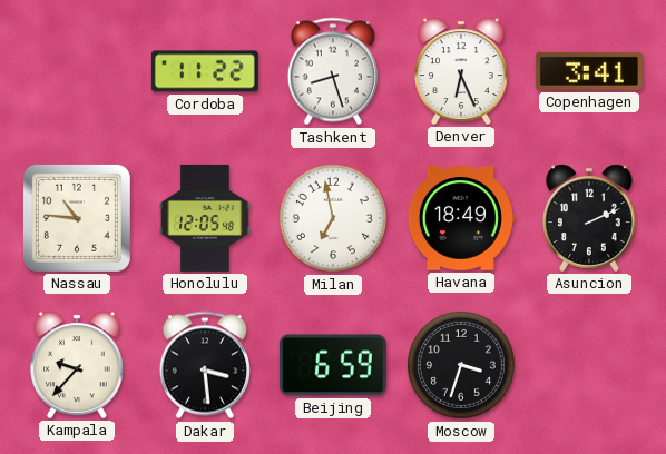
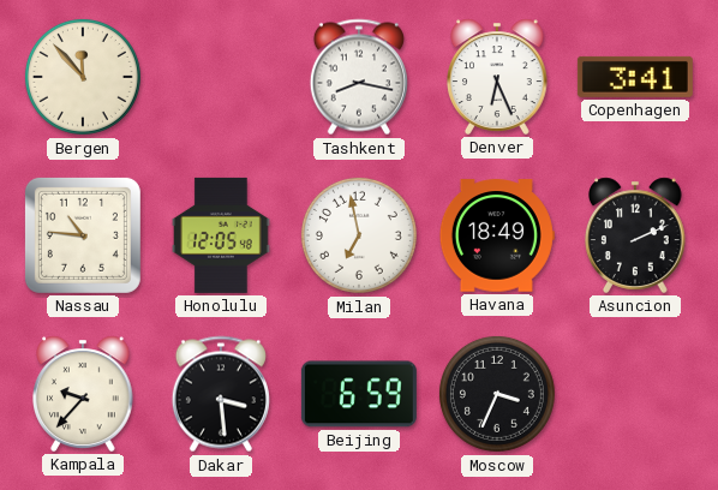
Bergen: none -> 11:53 (83, 77)
Cordoba: 11:22 -> none (205, 71)
Tashkent: 8:27 -> 8:17 (359, 77)
Moscow: 3:33 -> 3:34 (497, 394)
